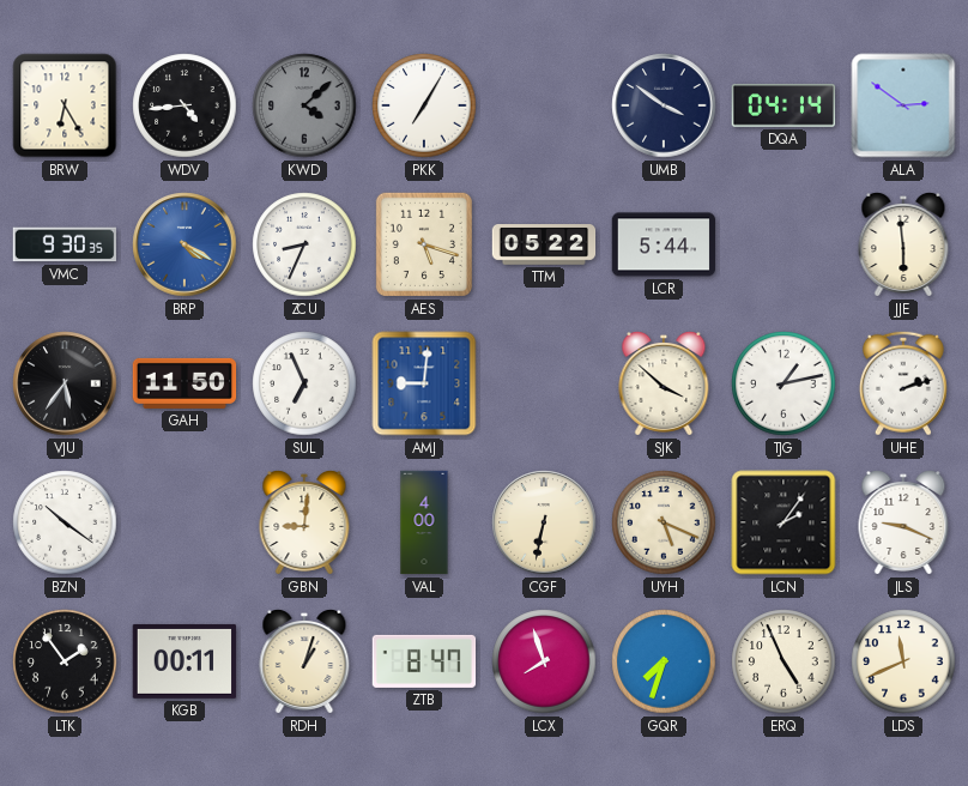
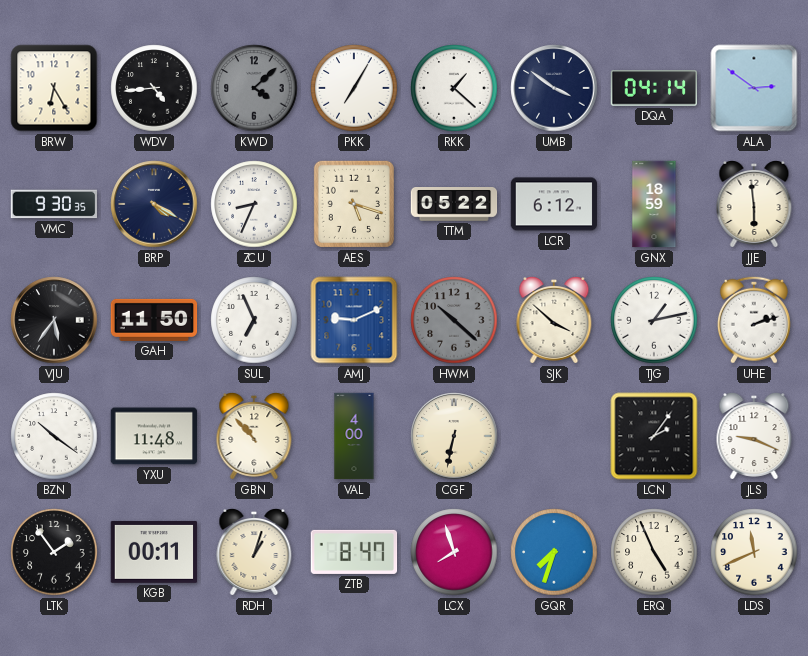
RKK: none -> 1:22 (454, 88)
BRP dial: blue -> navy (154, 204)
LCR: 5:44 -> 6:12 (554, 204)
GNX: none -> 18:59 (654, 204)
AMJ: 9:01 -> 9:11 (354, 320)
HWM: none -> 10:22 (454, 320)
YXU: none -> 11:48 (154, 436)
GBN: 9:01 -> 10:53 (254, 437)
UYH: 5:19 -> none (664, 522)
